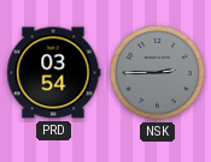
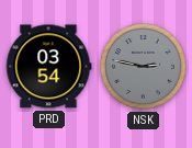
NSK: 2:45 -> 2:47 (144, 67)
